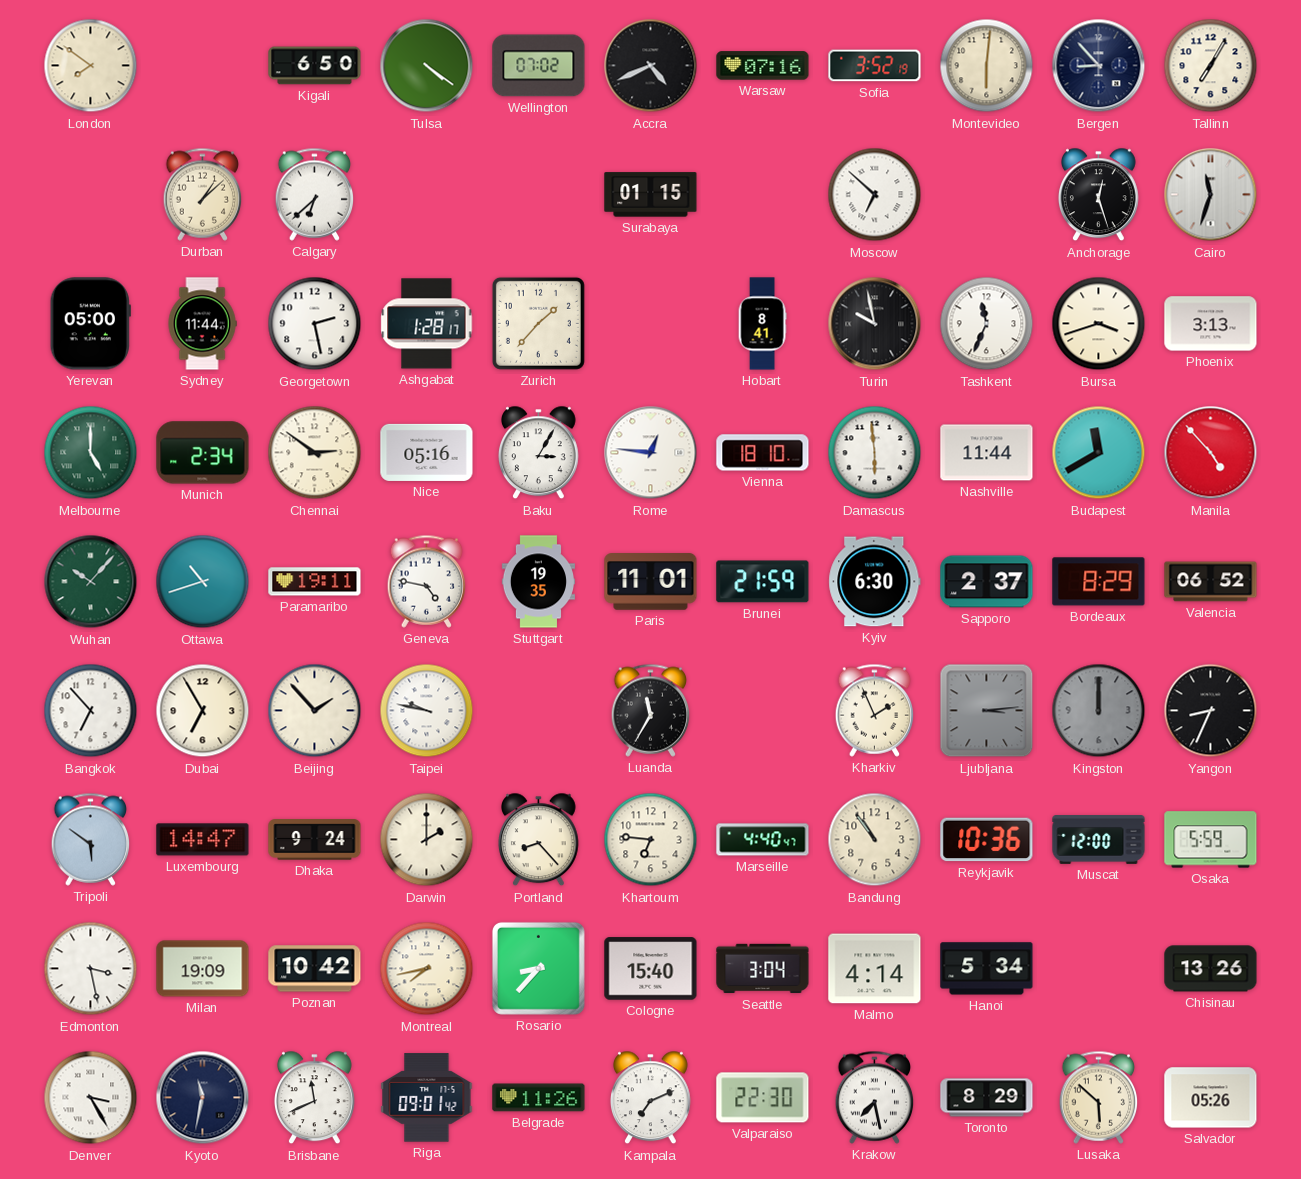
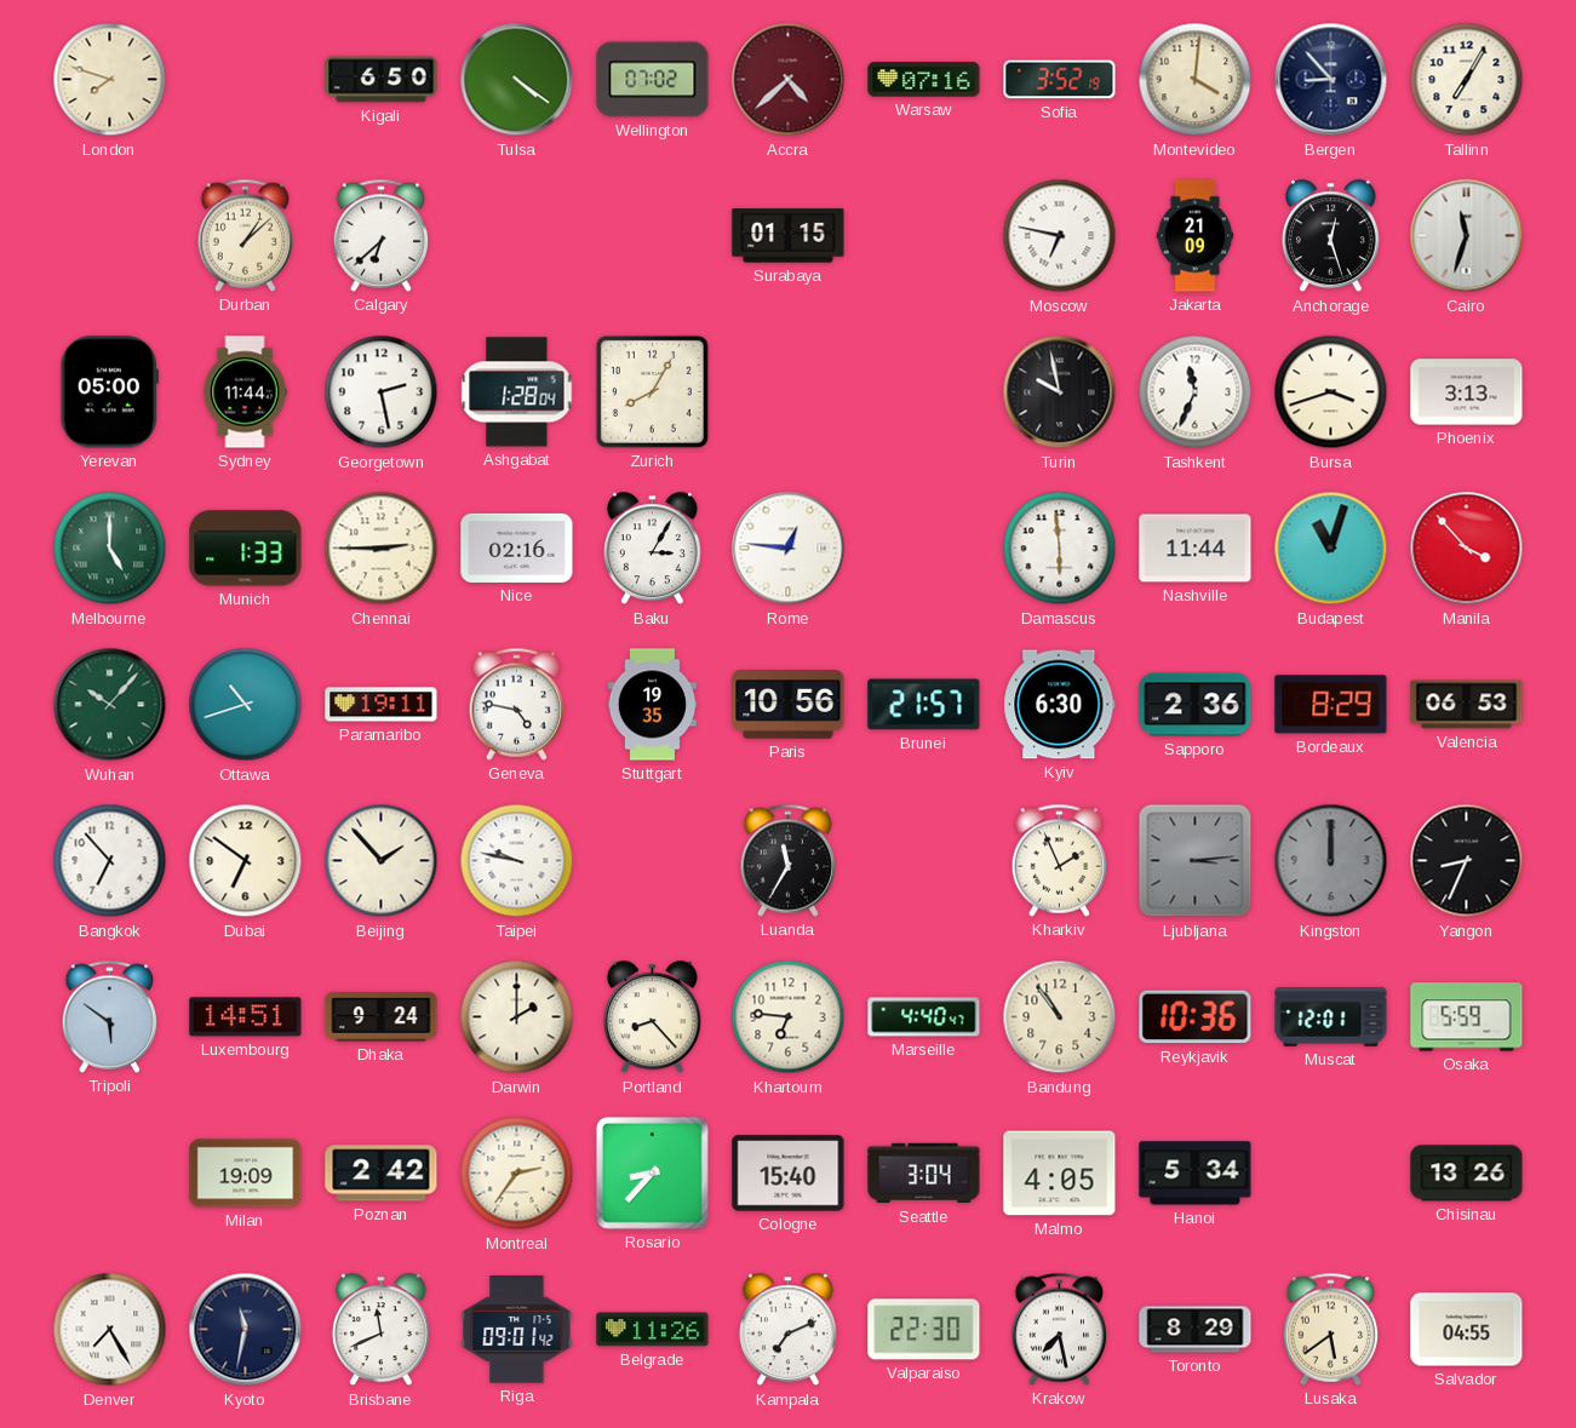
London: 7:51 -> 7:48 (110, 80)
Accra: 4:41 -> 4:38 (789, 80)
Accra dial: black -> burgundy (789, 80)
Montevideo: 6:01 -> 4:01 (1196, 80)
Moscow: 6:52 -> 6:47 (1060, 236)
Jakarta: none -> 21:09 (1196, 236)
Ashgabat: 1:28:17 -> 1:28:04 (517, 392)
Zurich: 1:37 -> 8:05 (652, 391)
Hobart: 8:41 -> none (762, 324)
Munich: 2:34 -> 1:33 (246, 549)
Chennai: 2:51 -> 2:45 (382, 549)
Nice: 05:16 -> 02:16 (517, 547)
Vienna: 18:10 -> none (763, 453)
Budapest: 11:40 -> 11:03 (1331, 549)
Manila: 4:53 -> 3:53 (1467, 549)
Paris: 11:01 -> 10:56 (789, 705)
Brunei: 21:59 -> 21:57 (924, 705)
Sapporo: 2:37 -> 2:36 (1196, 705)
Valencia: 06:52 -> 06:53 (1467, 705)
Dubai: 6:55 -> 6:51 (246, 861)
Luxembourg: 14:47 -> 14:51 (246, 1017)
Muscat: 12:00 -> 12:01 (1331, 1017)
Edmonton: 3:28 -> none (91, 969)
Poznan: 10:42 -> 2:42 (382, 1174)
Montreal: 7:43 -> 2:36 (517, 1174)
Malmo: 4:14 -> 4:05 (1060, 1174)
Denver: 3:25 -> 7:25 (110, 1330)
Lusaka: 5:52 -> 5:39 (1331, 1329)
Salvador: 05:26 -> 04:55 (1467, 1330)
